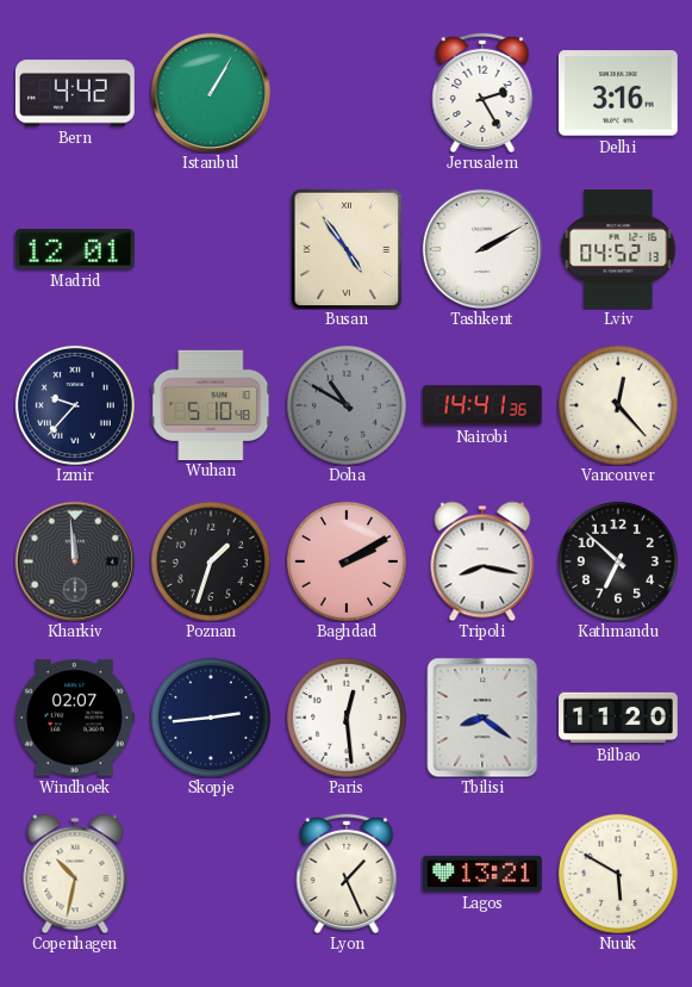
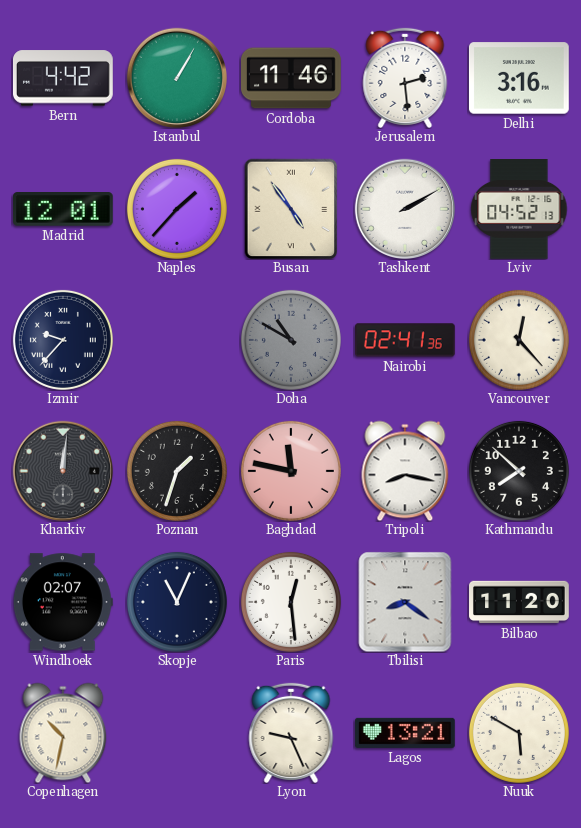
Cordoba: none -> 11:46 (292, 78)
Jerusalem: 2:25 -> 2:29 (405, 78)
Naples: none -> 1:37 (177, 209)
Wuhan: 5:10 -> none (211, 404)
Nairobi: 14:41 -> 02:41 (406, 340)
Kharkiv: 11:59 -> 12:01 (62, 470)
Baghdad: 2:10 -> 11:47 (291, 471)
Kathmandu: 6:52 -> 7:52 (519, 471)
Skopje: 2:44 -> 11:04 (177, 602)
Lyon: 1:26 -> 9:26 (291, 733)
